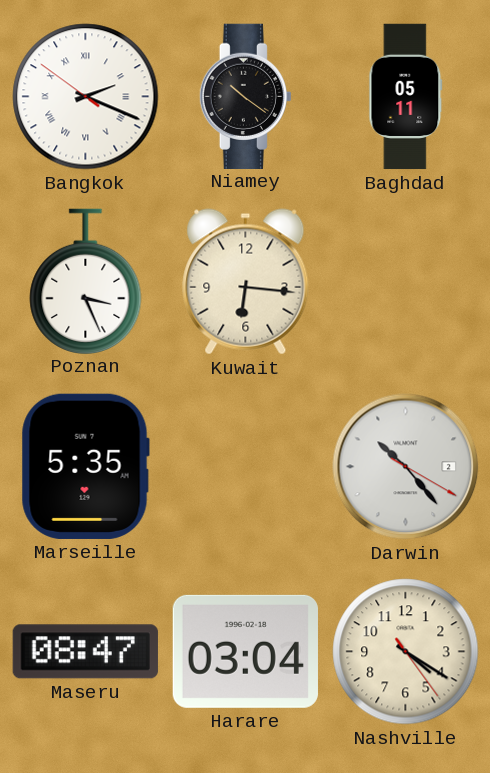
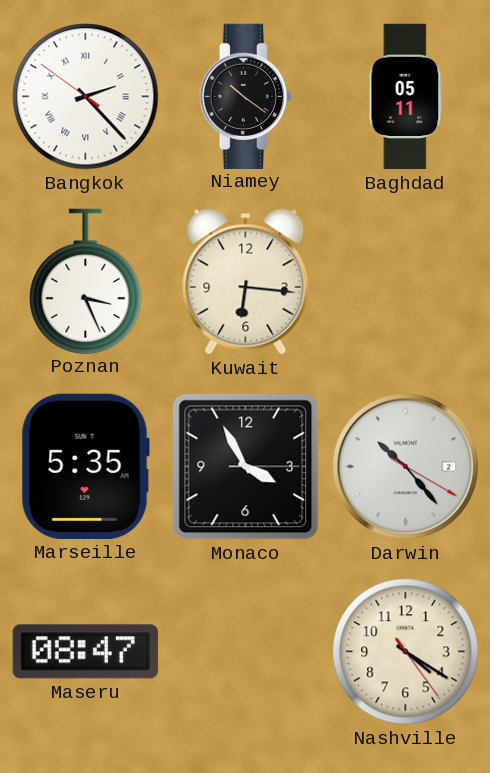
Bangkok: 2:18 -> 2:22 (86, 97)
Monaco: none -> 3:55 (246, 467)
Harare: 03:04 -> none (245, 651)
